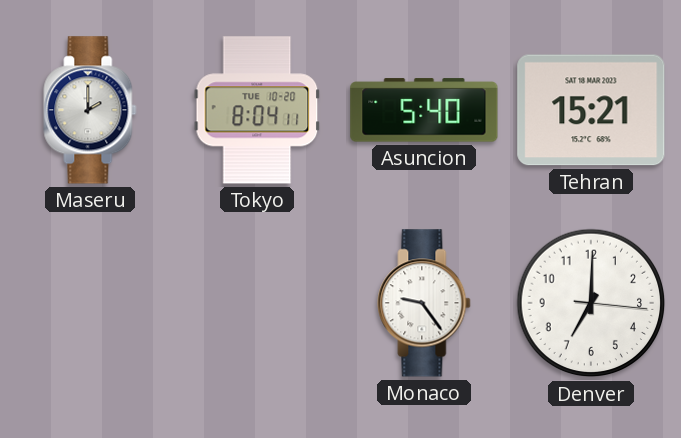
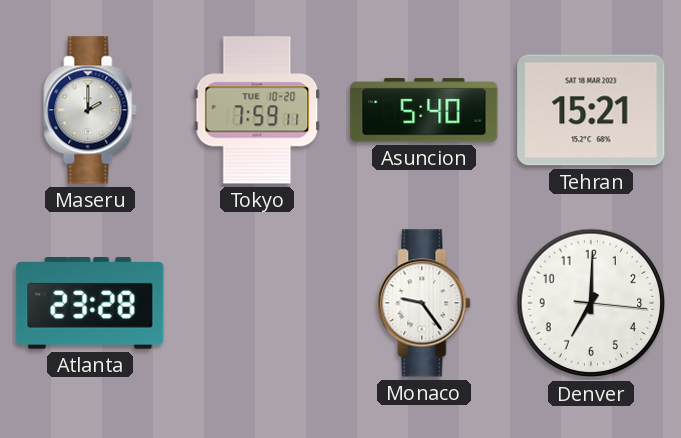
Tokyo: 8:04 -> 7:59 (257, 110)
Atlanta: none -> 23:28 (90, 304)
